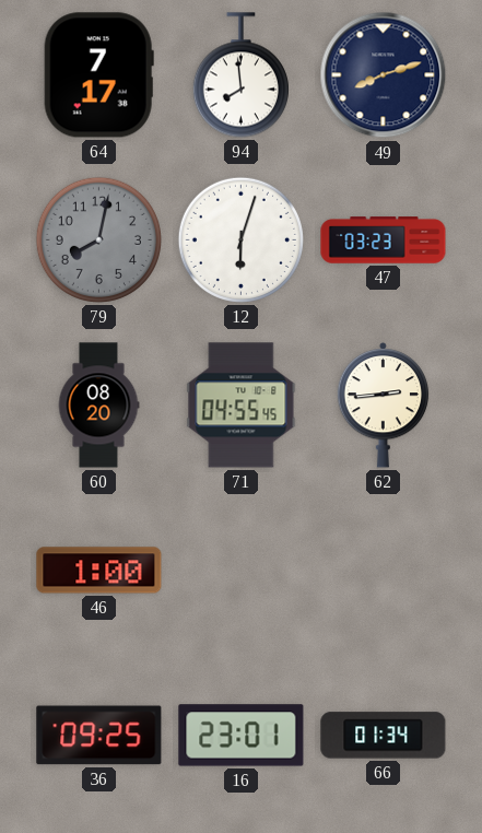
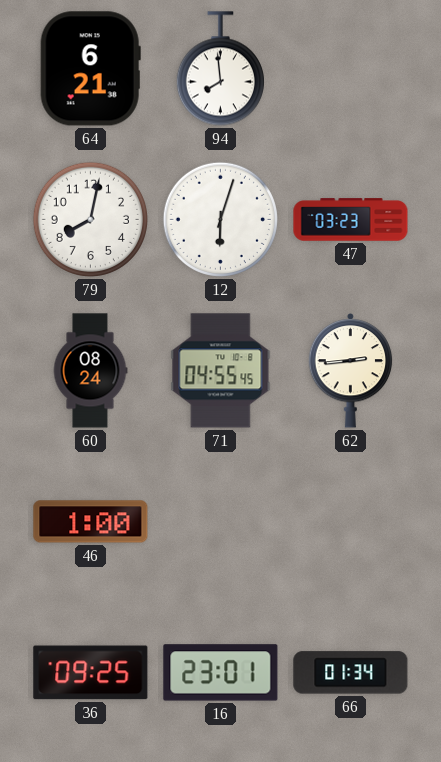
64: 7:17 -> 6:21 (90, 69)
49: 8:12 -> none (384, 75)
79 dial: grey -> white (90, 219)
60: 08:20 -> 08:24 (90, 371)
